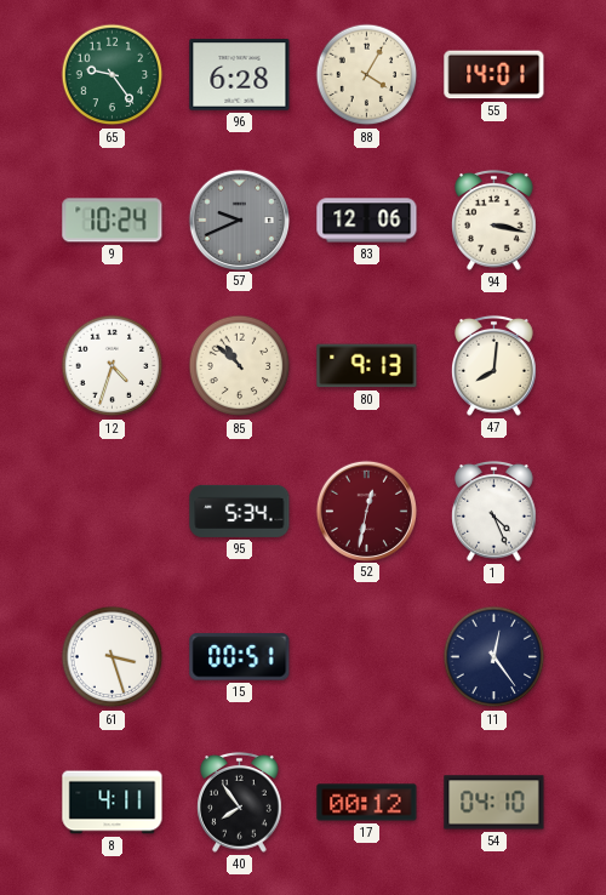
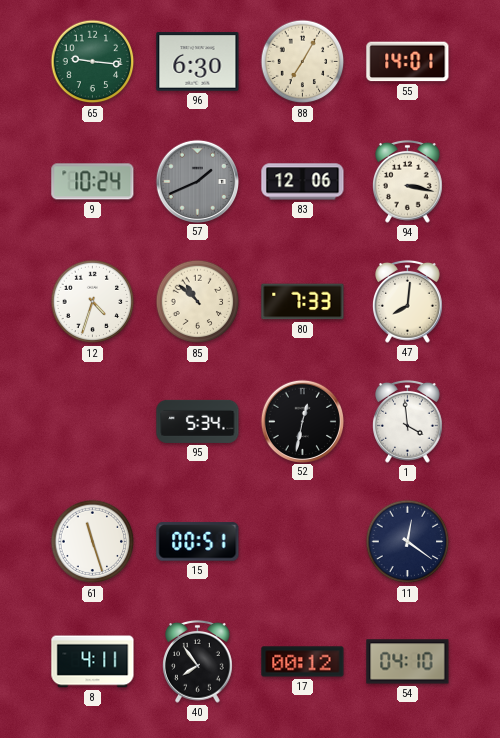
65: 9:24 -> 9:16 (93, 62)
96: 6:28 -> 6:30 (198, 62)
88: 4:05 -> 7:05 (303, 62)
57: 9:41 -> 1:41 (197, 181)
80: 9:13 -> 7:33 (303, 302)
52 dial: burgundy -> black (302, 421)
1: 4:26 -> 3:59 (408, 421)
61: 3:27 -> 11:27 (93, 542)
11: 12:24 -> 12:21 (408, 542)
